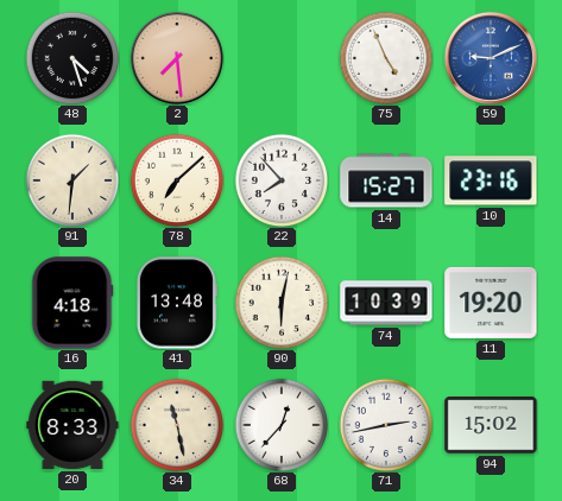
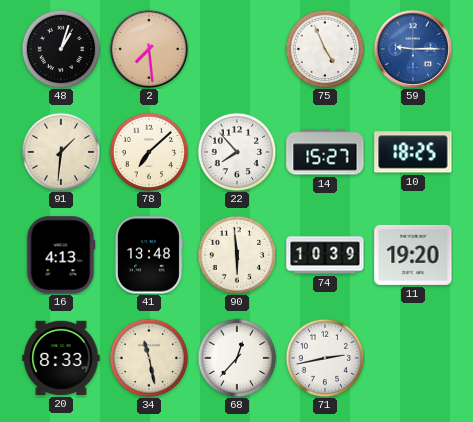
48: 4:27 -> 1:03 (61, 49)
59: 9:11 -> 9:15 (413, 49)
10: 23:16 -> 18:25 (413, 152)
16: 4:18 -> 4:13 (61, 255)
90: 6:02 -> 5:59 (237, 255)
94: 15:02 -> none (491, 425)
